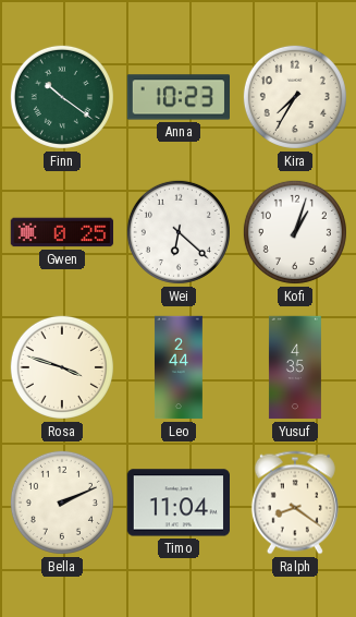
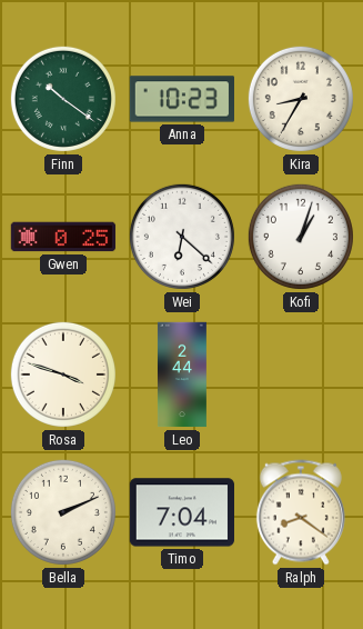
Kira: 7:35 -> 8:35 (301, 99)
Yusuf: 4:35 -> none (295, 367)
Timo: 11:04 -> 7:04 (181, 512)
